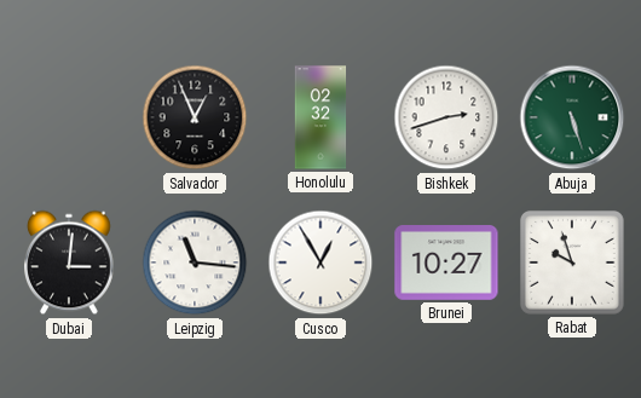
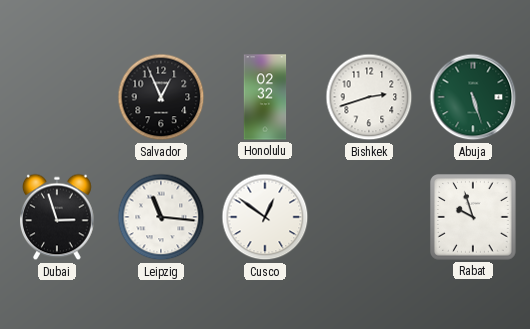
Dubai: 3:01 -> 2:57 (58, 217)
Cusco: 12:55 -> 12:51 (265, 217)
Brunei: 10:27 -> none (446, 264)
